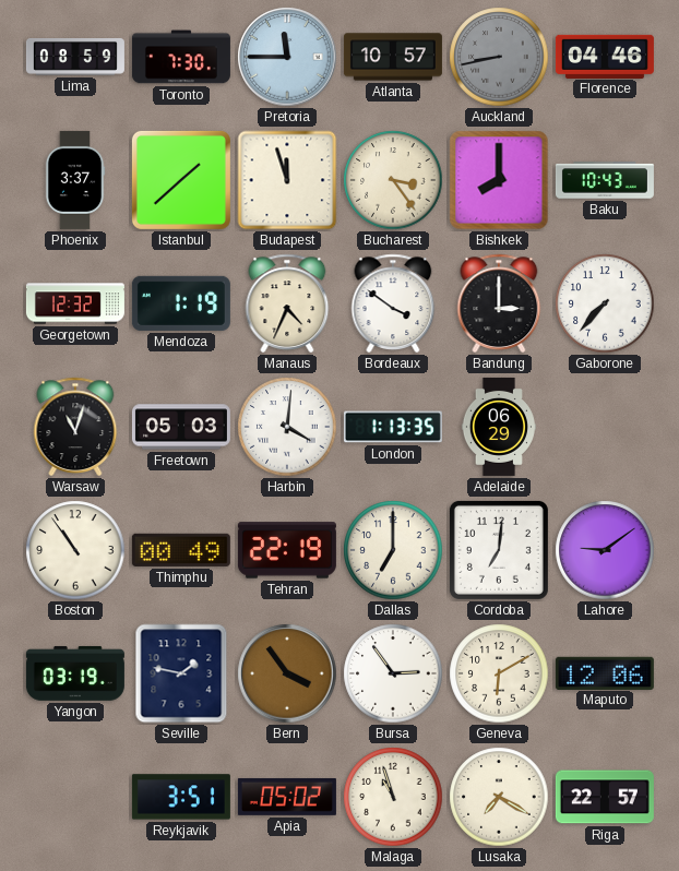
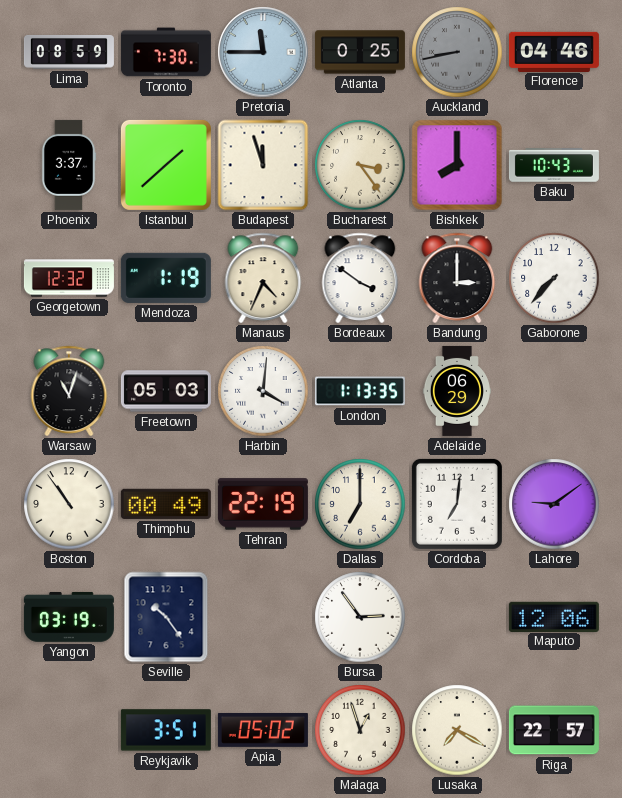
Atlanta: 10:57 -> 0:25 (360, 52)
Seville: 1:47 -> 10:24 (166, 617)
Bern: 3:54 -> none (287, 673)
Geneva: 6:10 -> none (499, 673)
Malaga: 10:57 -> 12:57 (360, 730)
